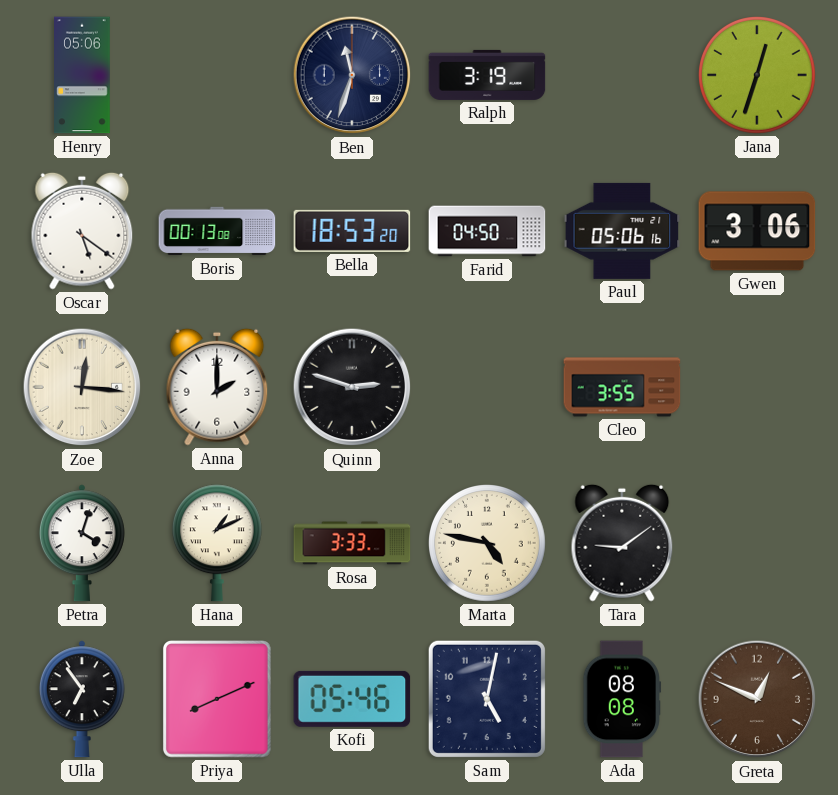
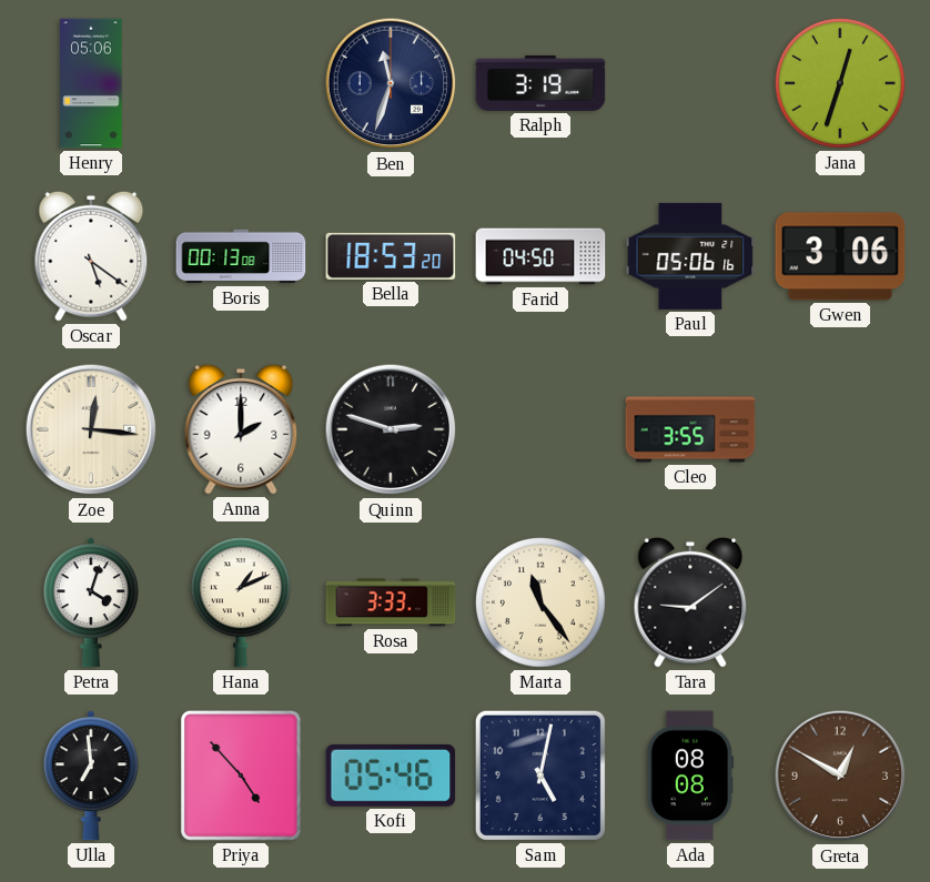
Marta: 4:47 -> 11:24 (542, 604)
Ulla: 6:54 -> 6:59 (91, 775)
Priya: 8:11 -> 4:53 (241, 777)
Greta: 12:49 -> 12:50 (840, 775)
